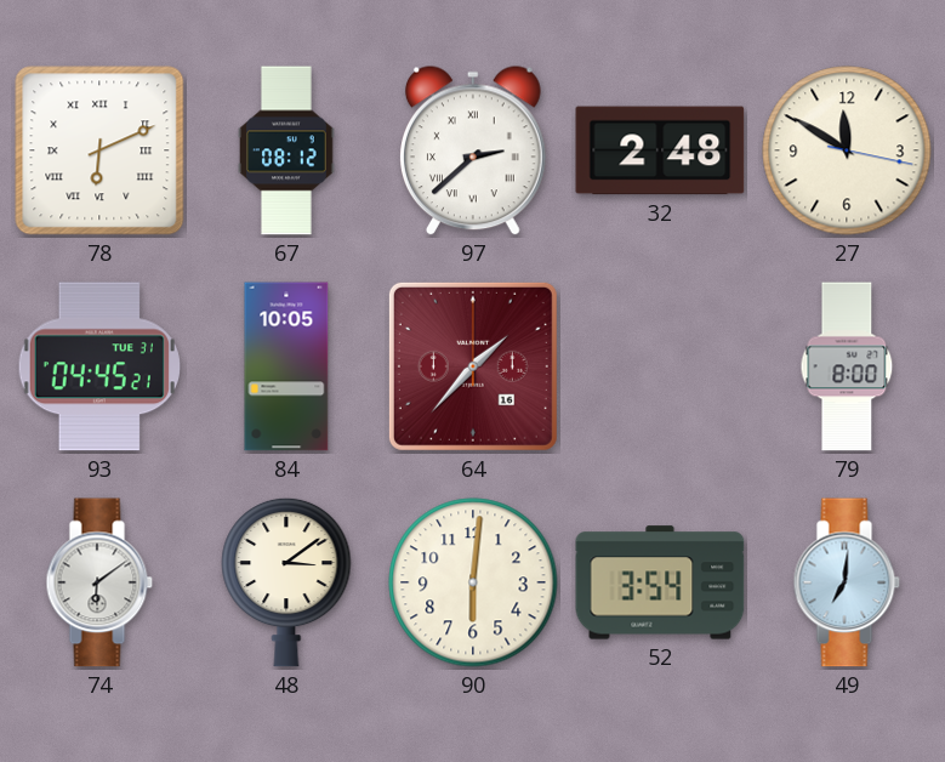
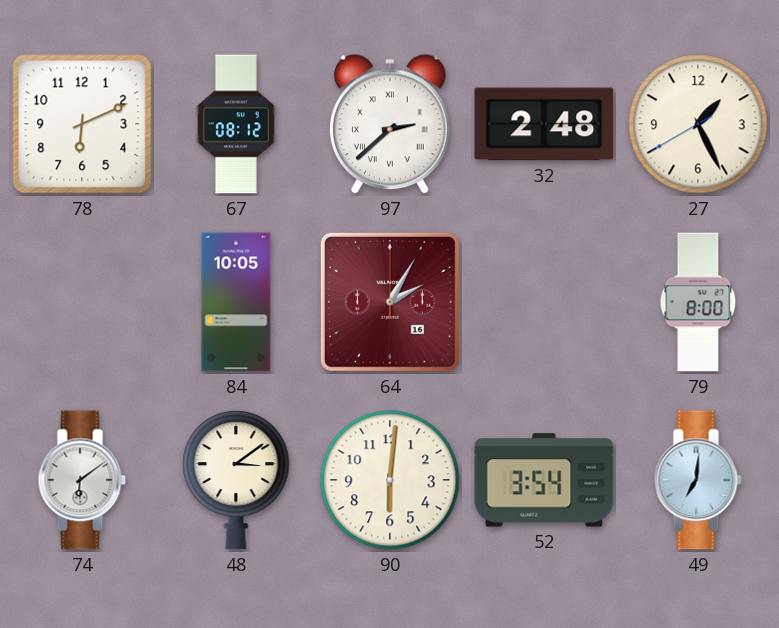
78 numerals: Roman -> Arabic (82, 124)
27: 11:50 -> 1:25 (698, 124)
93: 04:45 -> none (99, 366)
64: 1:37 -> 2:05 (390, 302)
